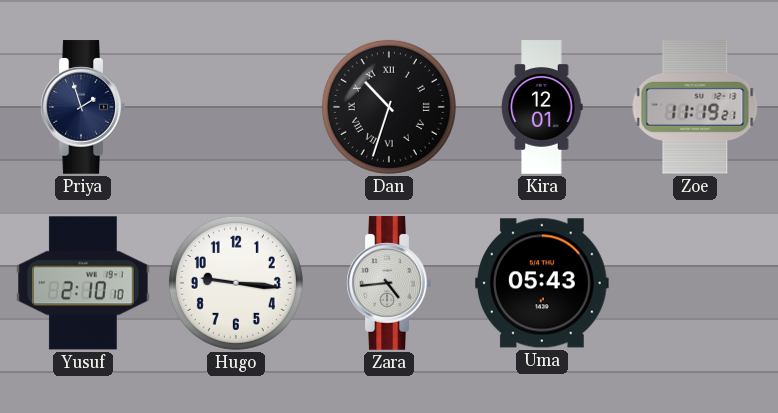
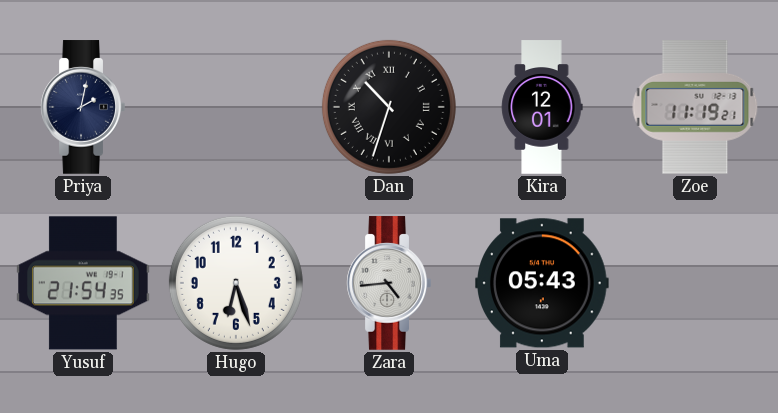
Priya: 1:57 -> 2:02 (83, 107)
Yusuf: 2:10 -> 21:54 (83, 283)
Hugo: 9:16 -> 6:27 (236, 283)
